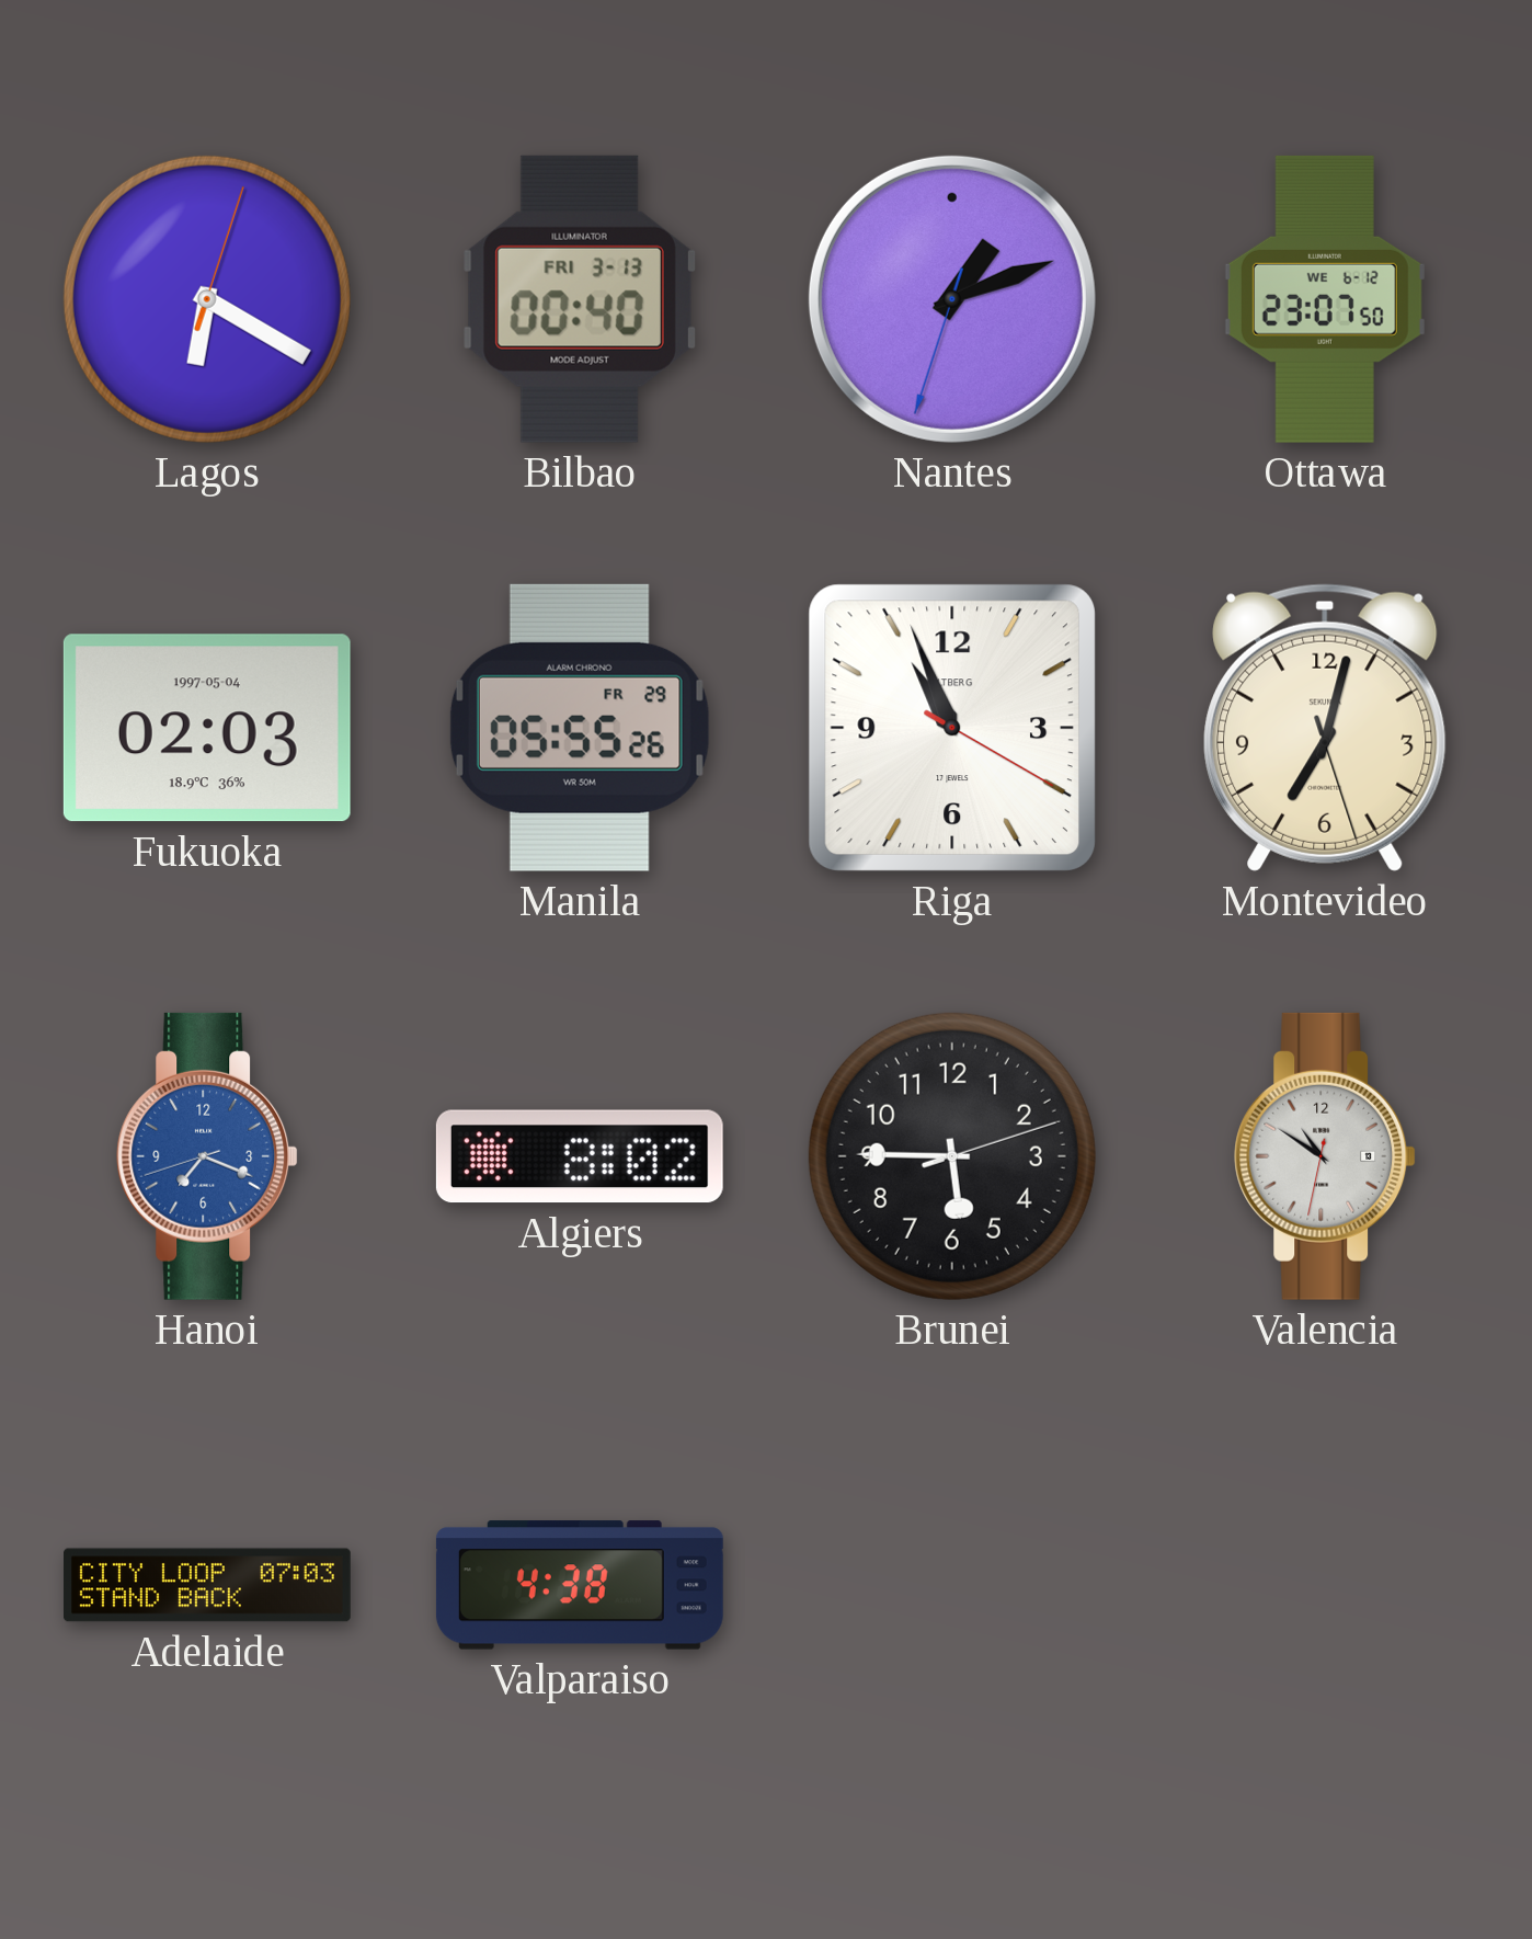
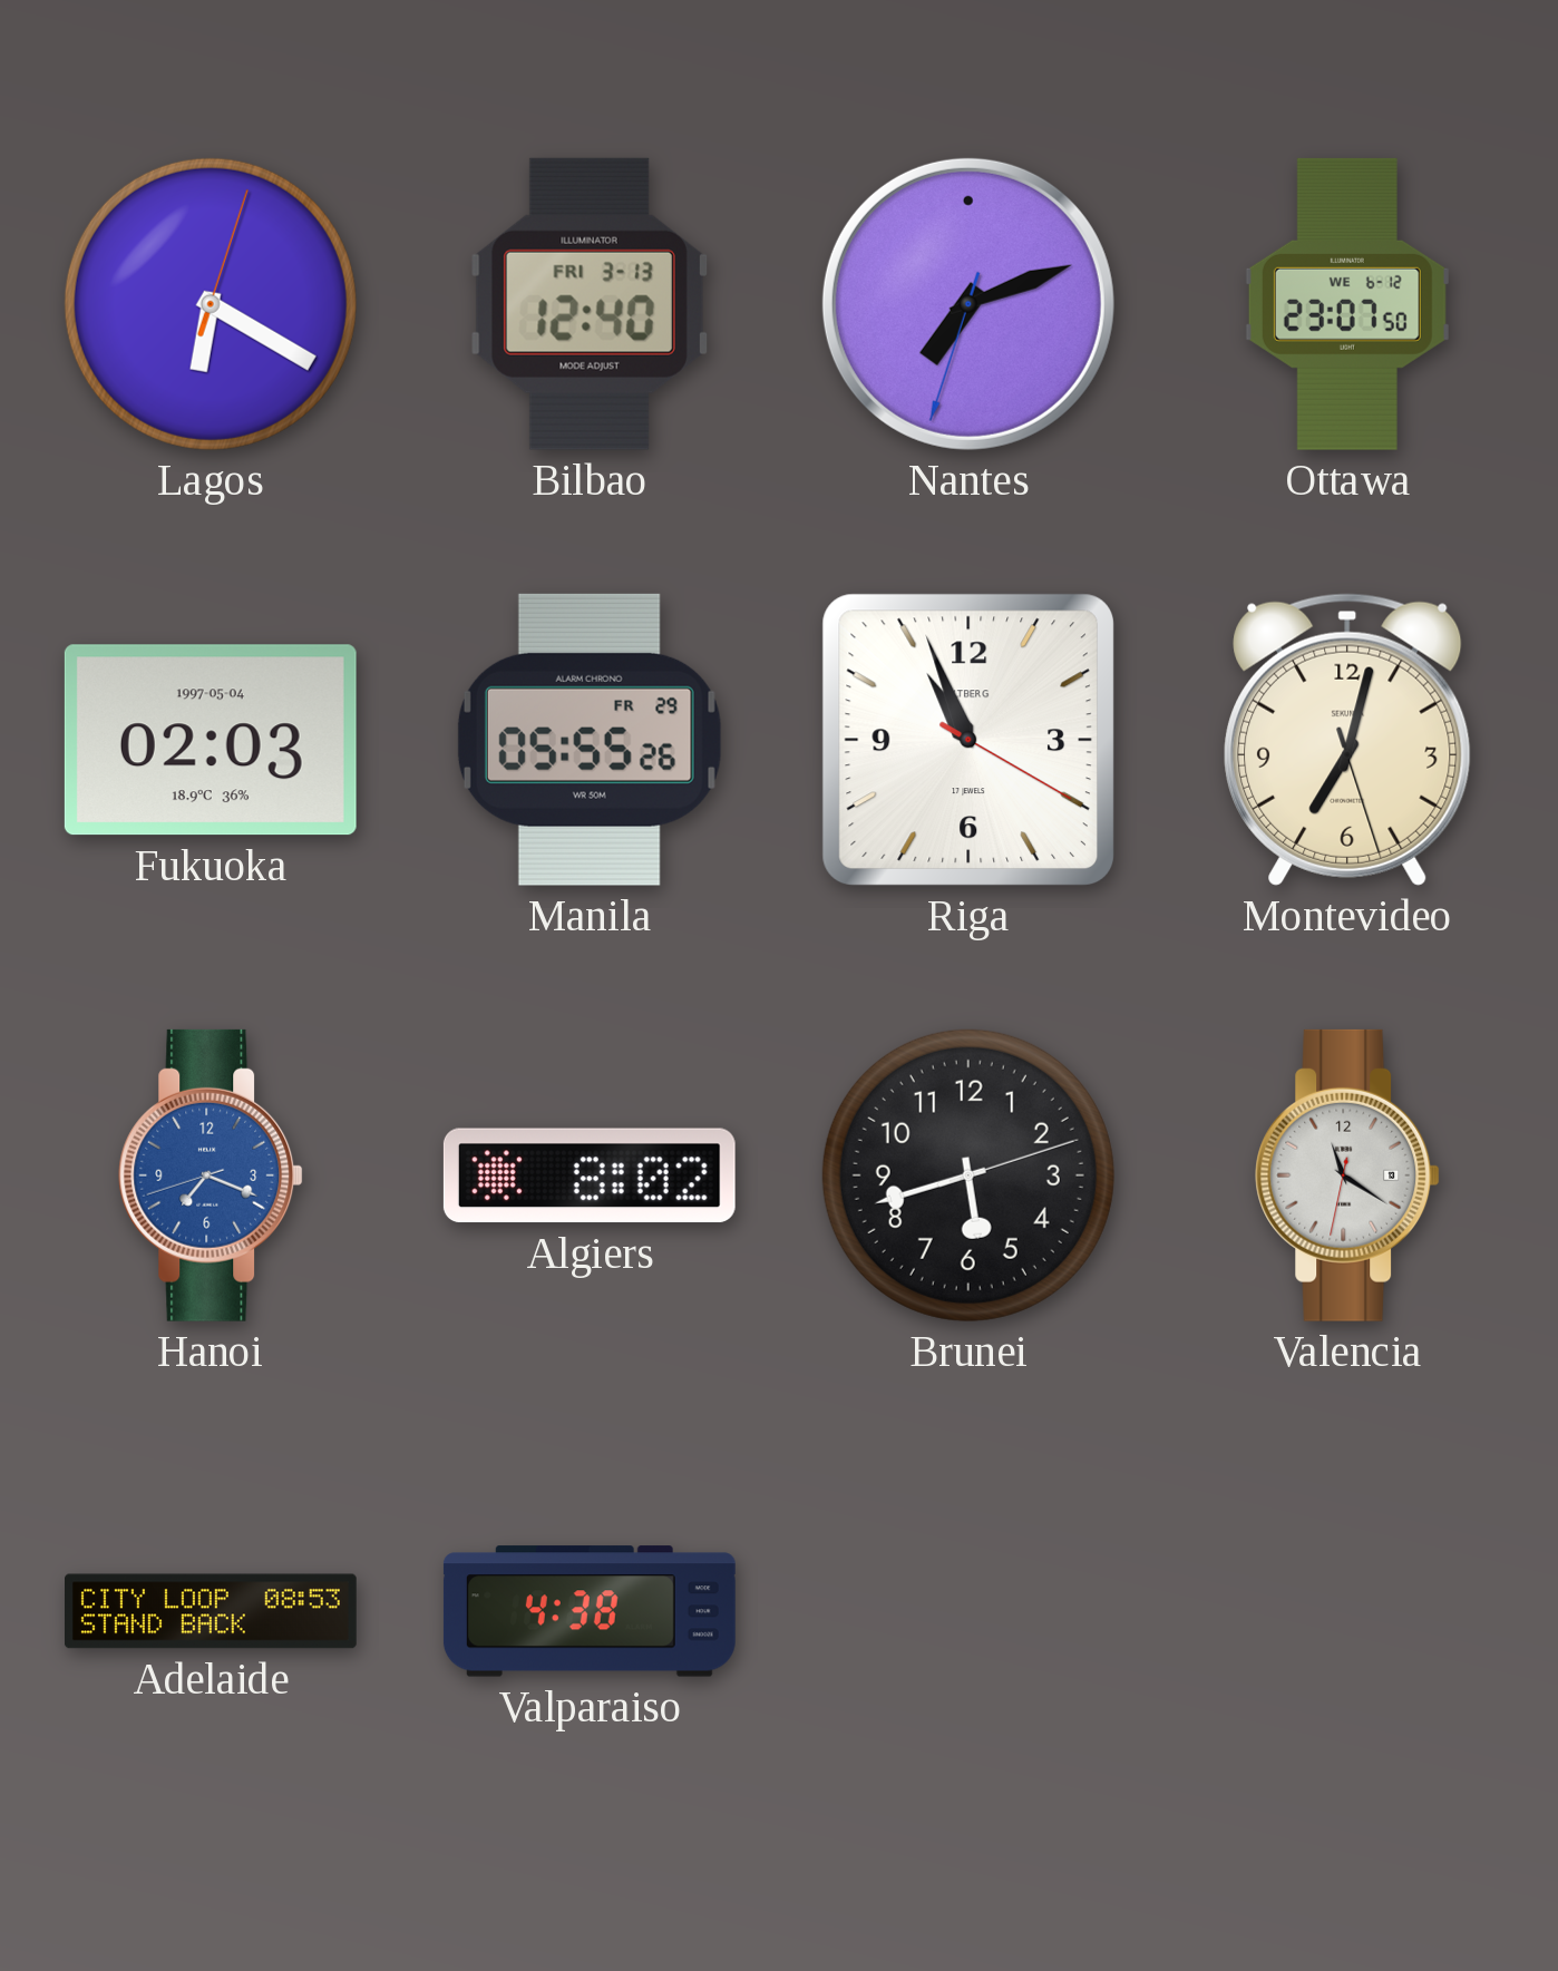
Bilbao: 00:40 -> 12:40 (590, 304)
Nantes: 1:11 -> 7:11 (968, 304)
Brunei: 5:45 -> 5:42 (968, 1175)
Valencia: 10:50 -> 11:20 (1347, 1175)
Adelaide: 07:03 -> 08:53 (212, 1611)
